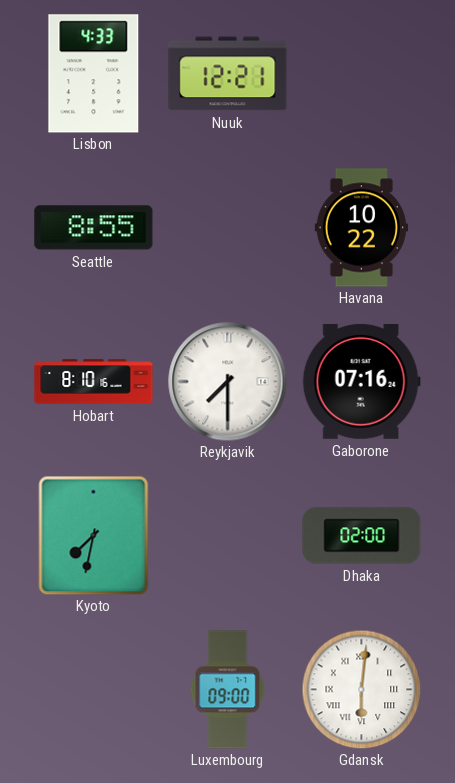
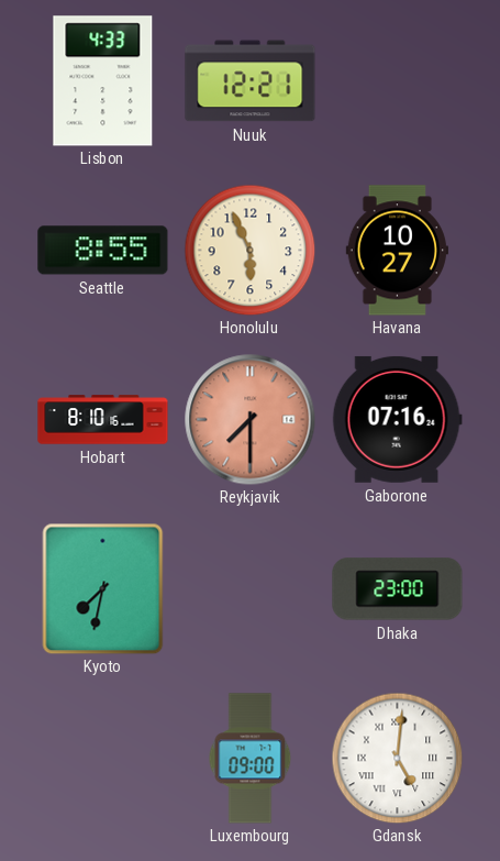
Honolulu: none -> 5:56 (249, 250)
Havana: 10:22 -> 10:27 (397, 251)
Reykjavik dial: white -> salmon (251, 420)
Dhaka: 02:00 -> 23:00 (398, 589)
Gdansk: 6:01 -> 5:01 (397, 758)
